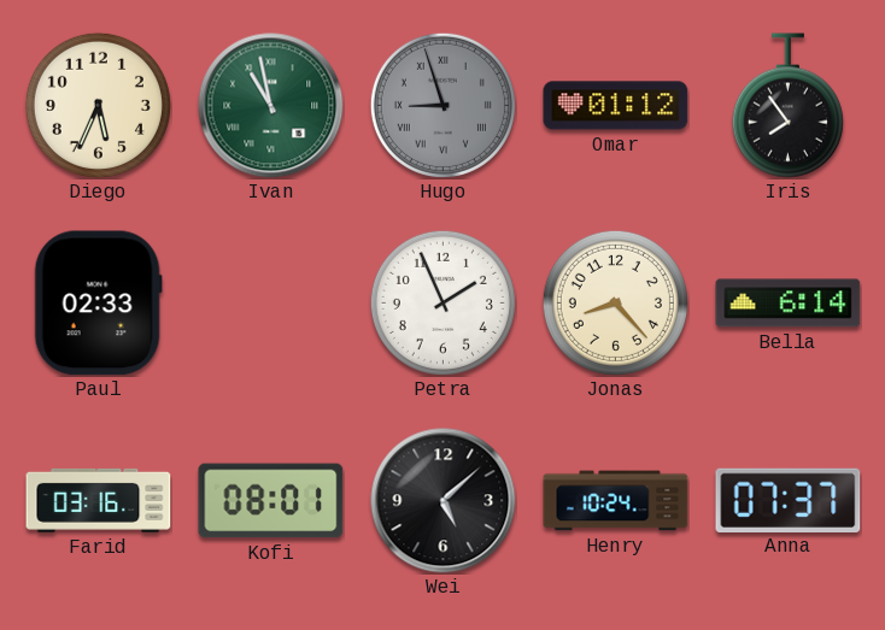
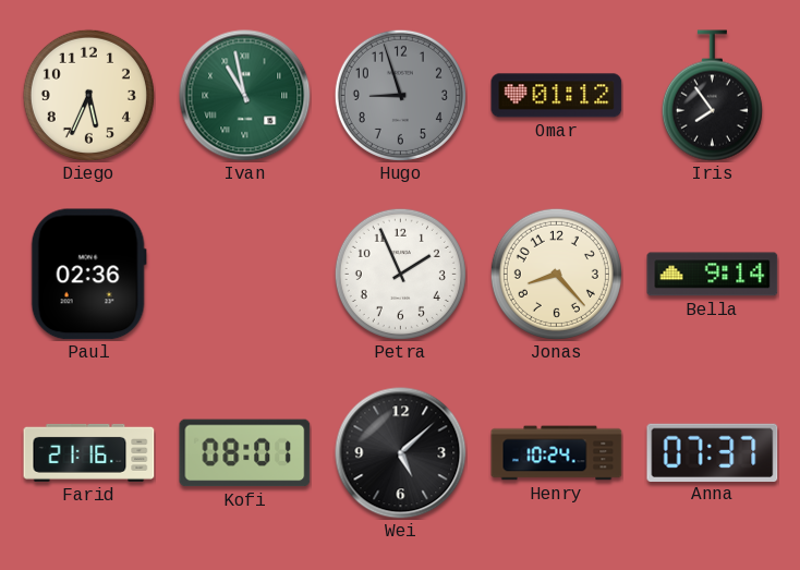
Hugo numerals: Roman -> Arabic (400, 95)
Paul: 02:33 -> 02:36 (88, 275)
Bella: 6:14 -> 9:14 (713, 275)
Farid: 03:16 -> 21:16 (89, 452)
